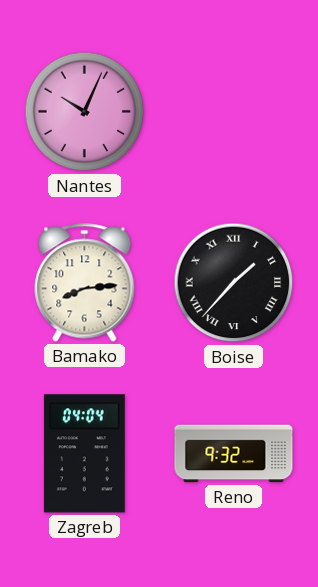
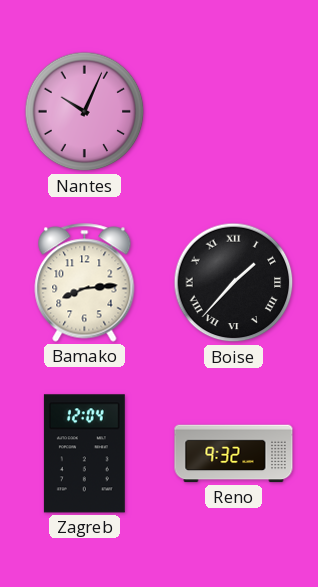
Zagreb: 04:04 -> 12:04 (84, 454)
